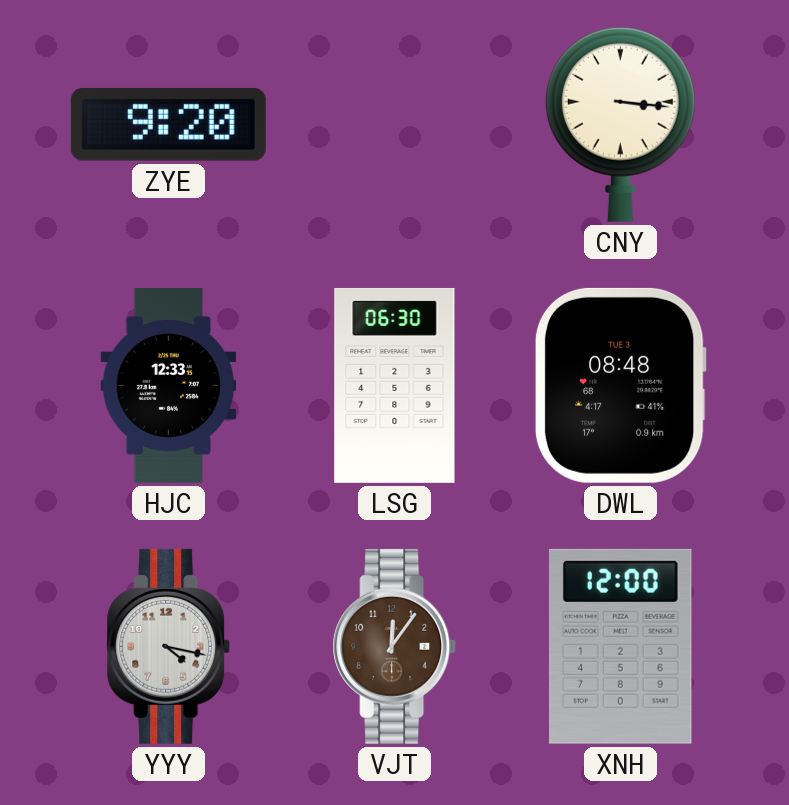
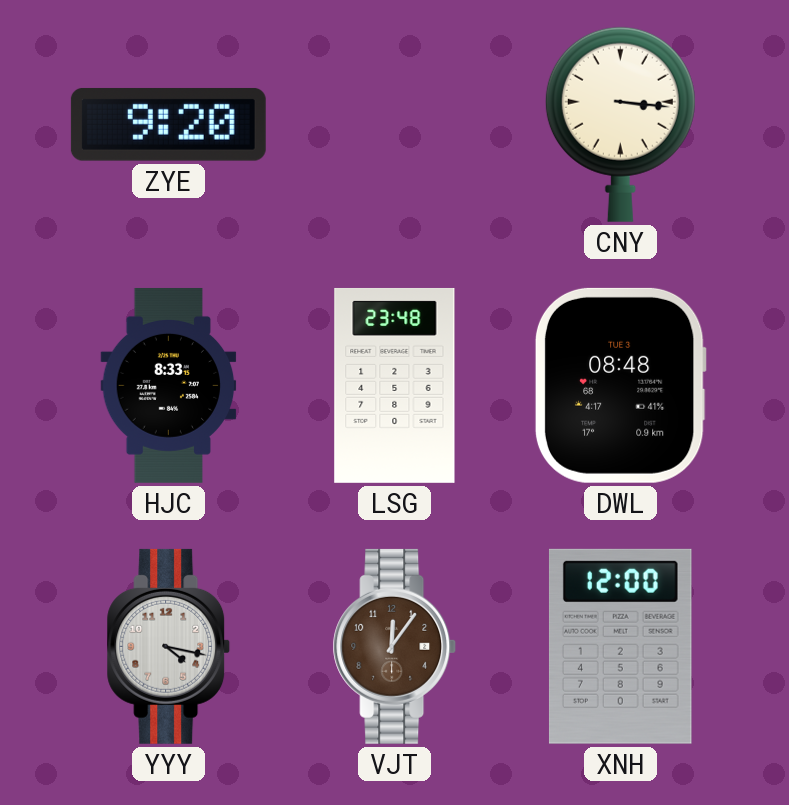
HJC: 12:33 -> 8:33 (169, 385)
LSG: 06:30 -> 23:48 (395, 385)
